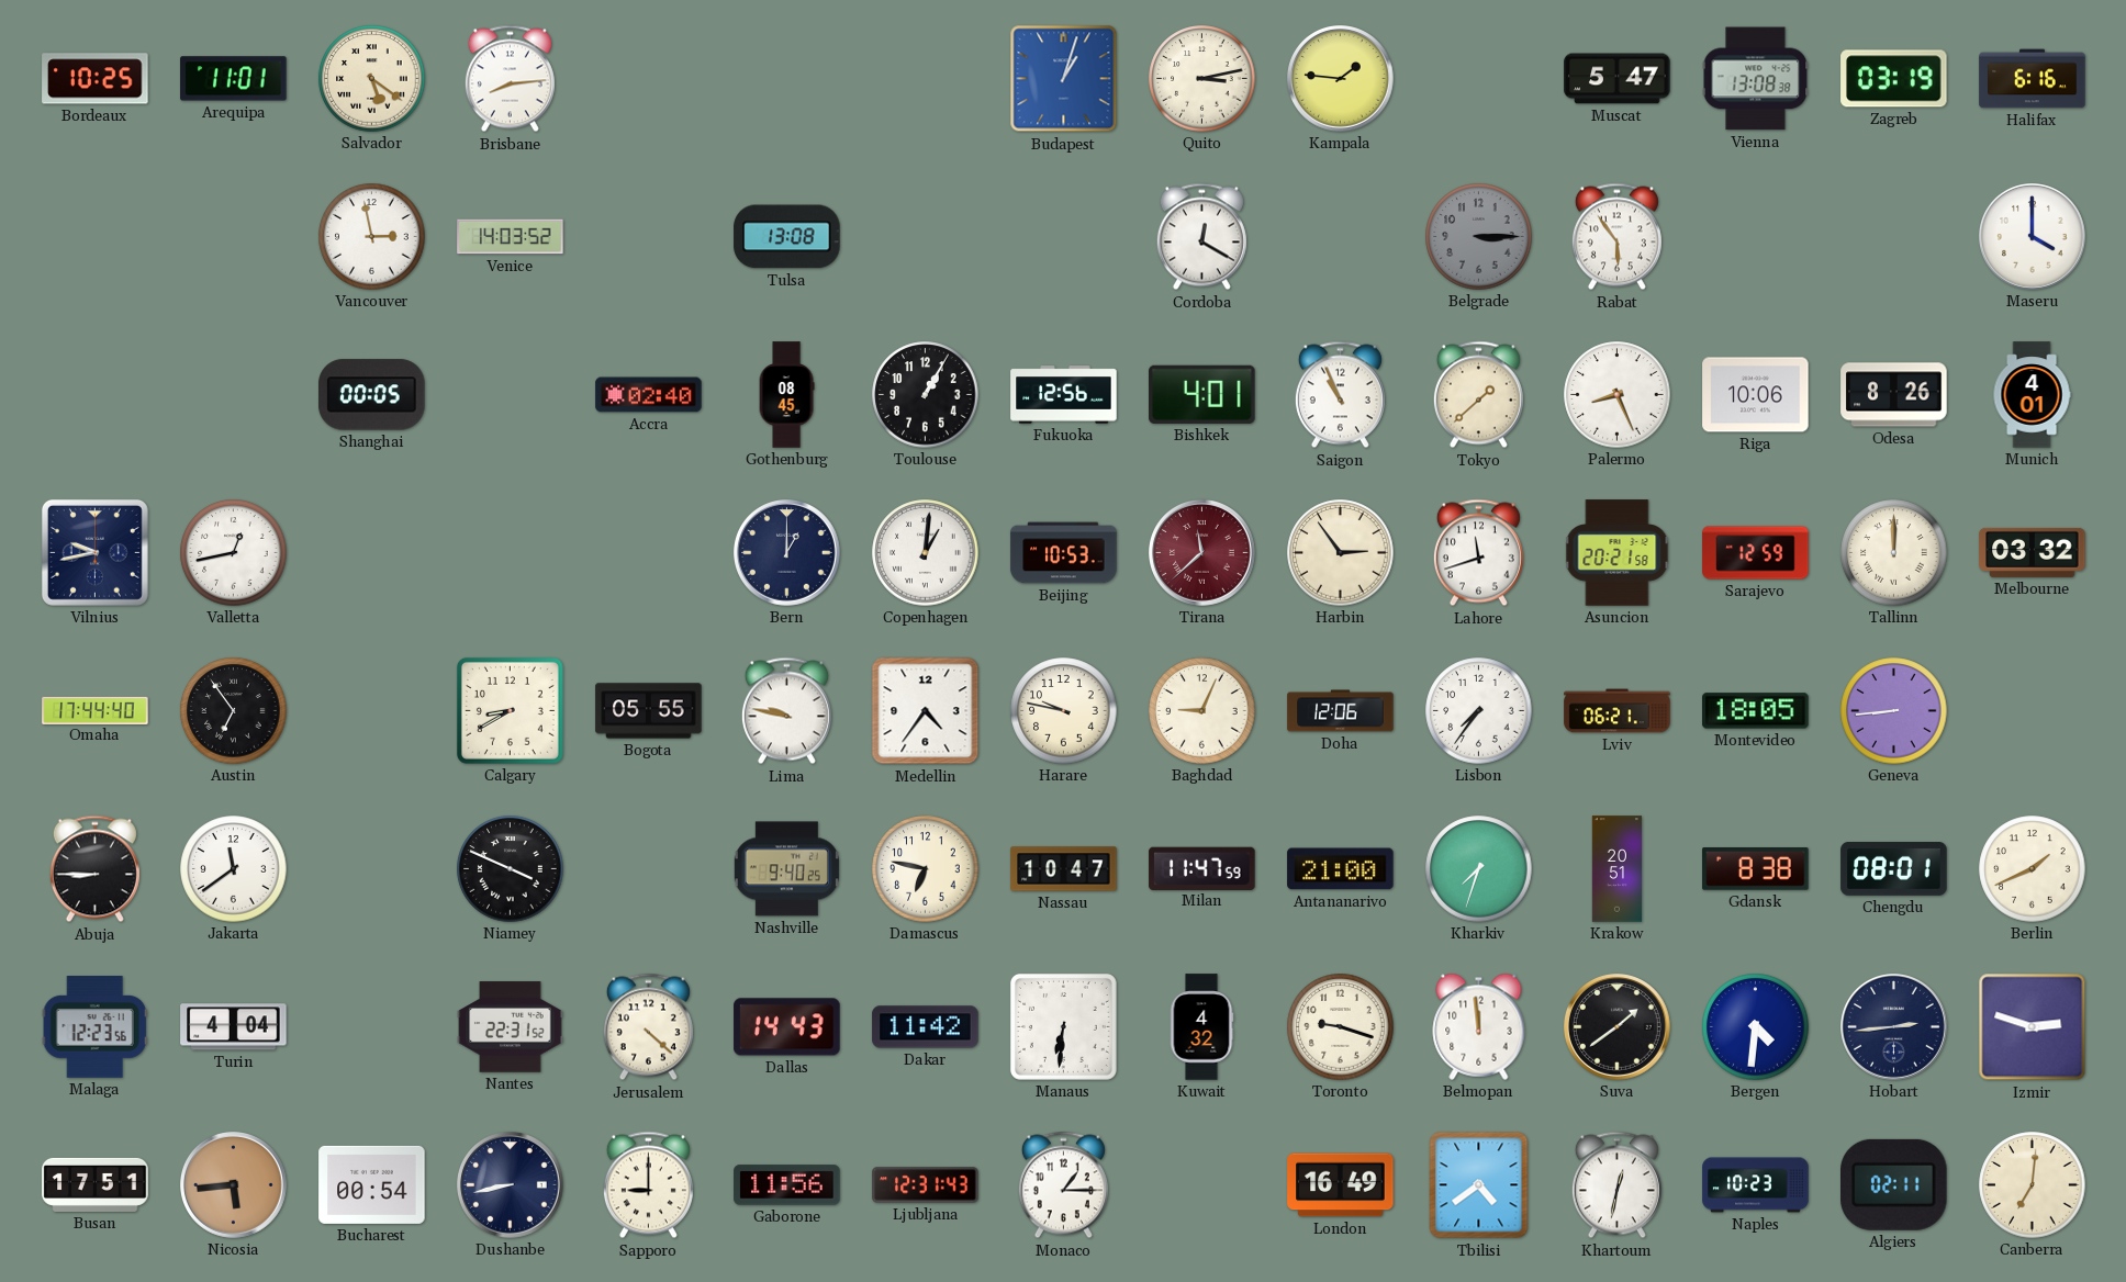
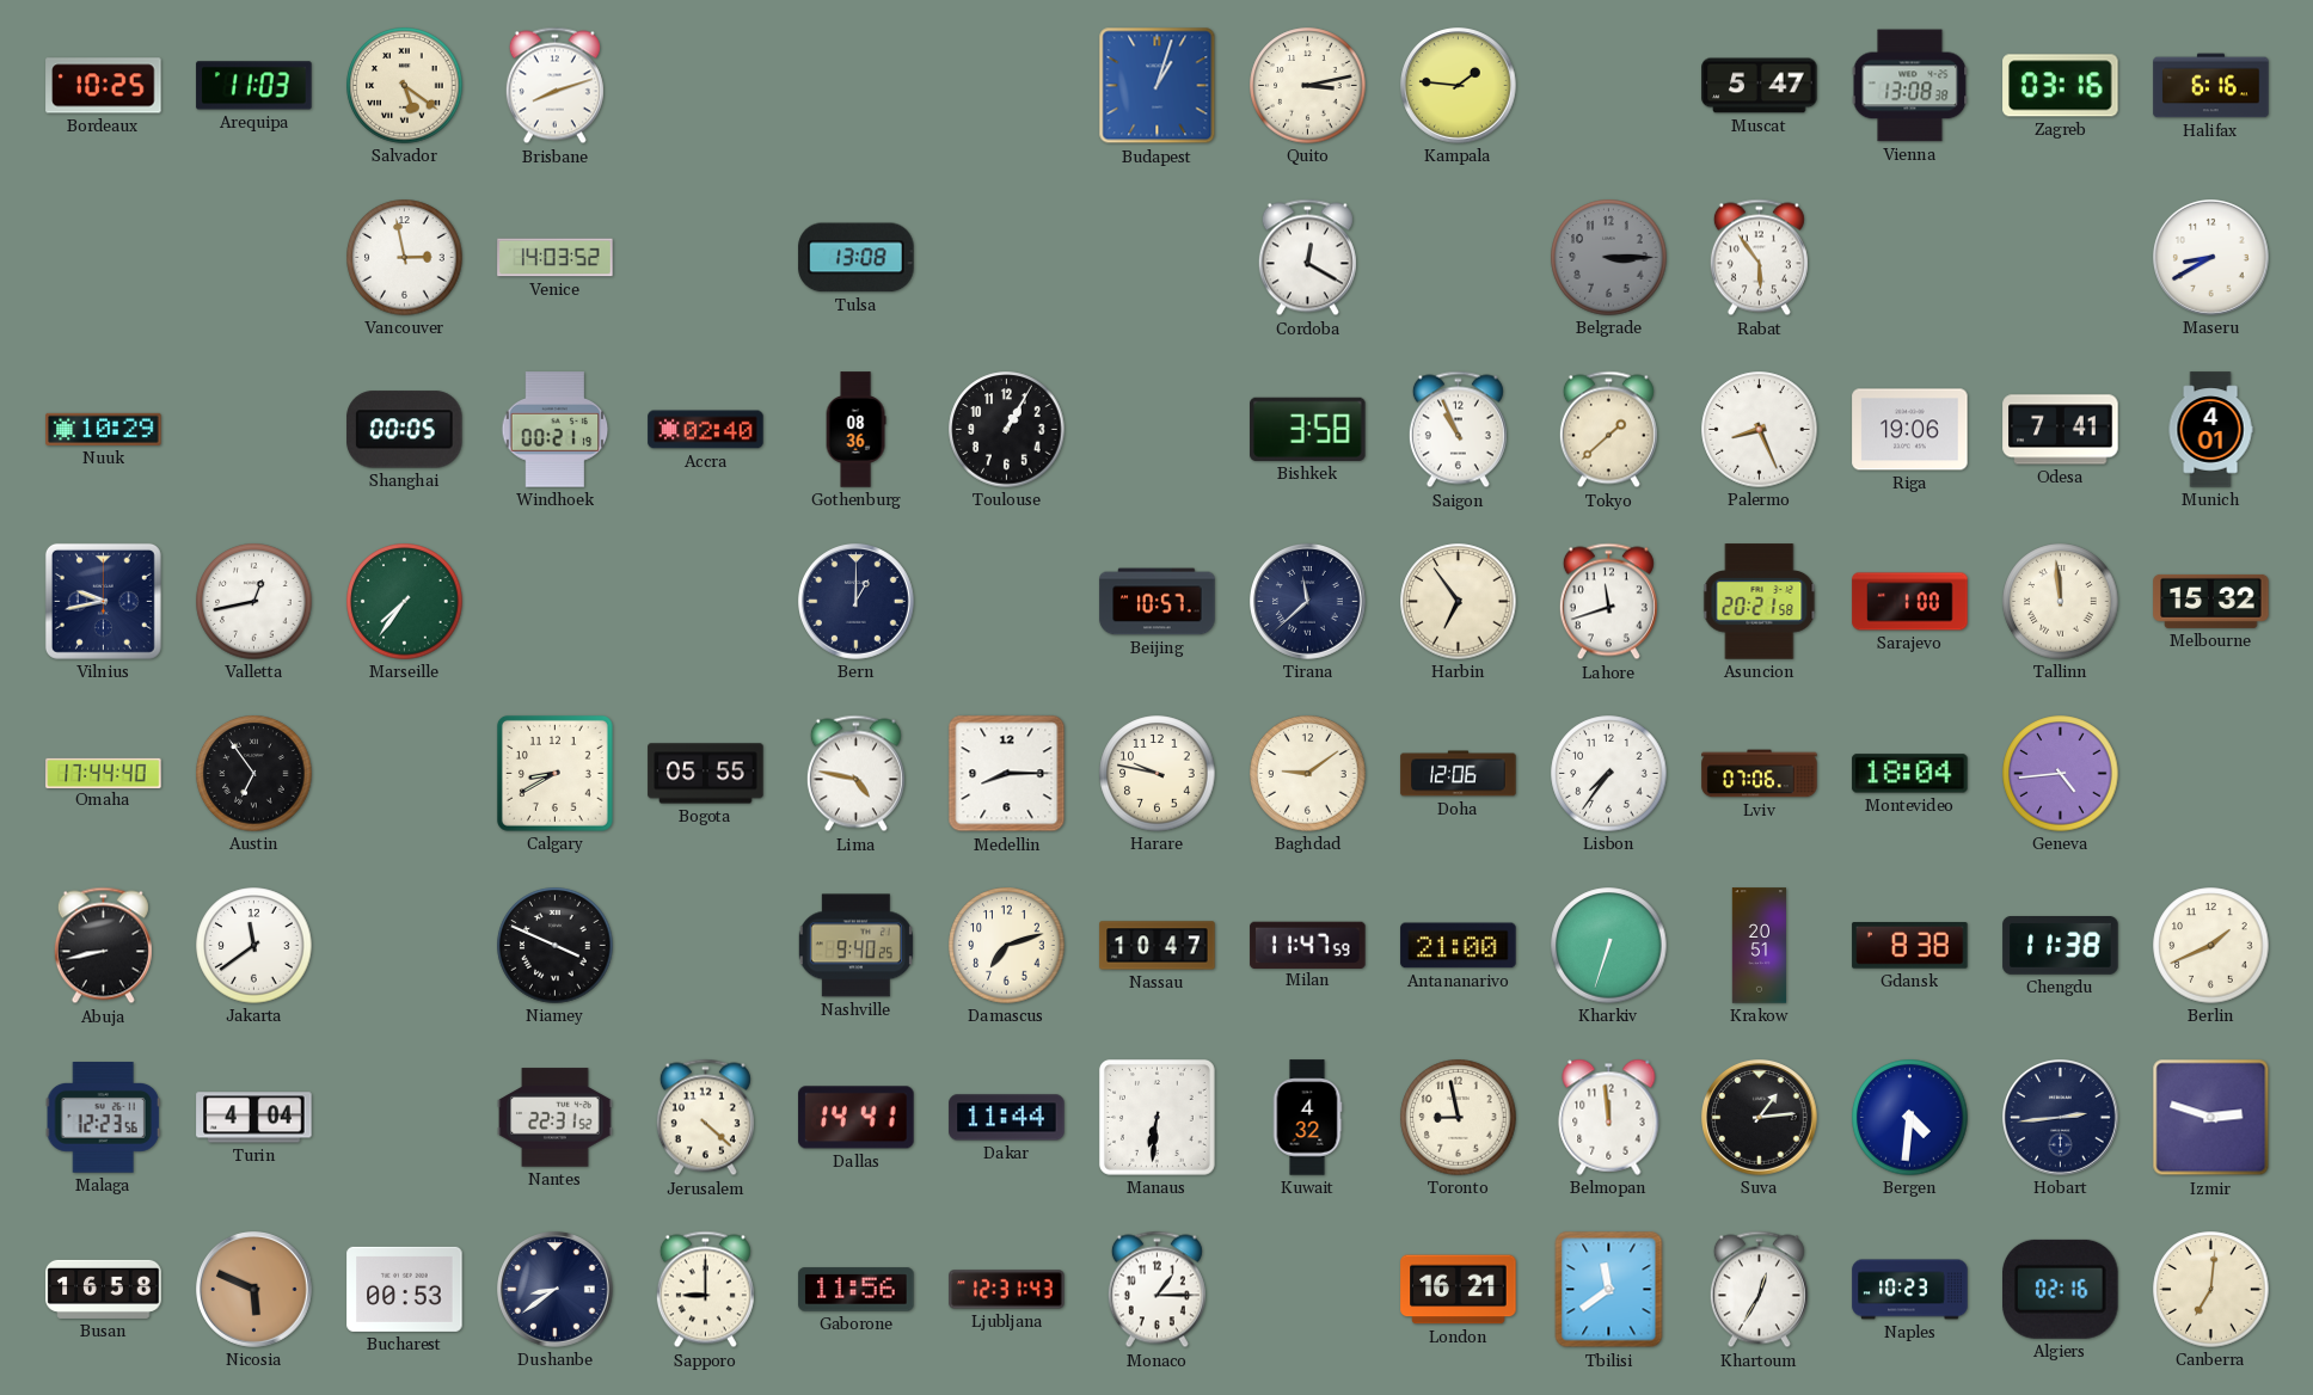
Arequipa: 11:01 -> 11:03 (254, 86)
Brisbane: 8:14 -> 8:12 (554, 86)
Zagreb: 03:19 -> 03:16 (2061, 86)
Maseru: 4:00 -> 8:40 (2211, 258)
Nuuk: none -> 10:29 (104, 429)
Windhoek: none -> 00:21 (556, 430)
Gothenburg: 08:45 -> 08:36 (855, 430)
Fukuoka: 12:56 -> none (1064, 395)
Bishkek: 4:01 -> 3:58 (1308, 429)
Riga: 10:06 -> 19:06 (1910, 430)
Odesa: 8:26 -> 7:41 (2061, 430)
Marseille: none -> 7:36 (405, 602)
Copenhagen: 1:01 -> none (926, 553)
Beijing: 10:53 -> 10:57 (1158, 602)
Tirana dial: burgundy -> navy (1308, 602)
Harbin: 2:54 -> 6:54 (1459, 602)
Sarajevo: 12:59 -> 1:00 (1910, 602)
Tallinn: 12:00 -> 11:59 (2061, 602)
Melbourne: 03:32 -> 15:32 (2211, 601)
Lima: 9:47 -> 4:47 (855, 774)
Medellin: 4:36 -> 8:15 (1007, 774)
Baghdad: 9:04 -> 9:09 (1308, 774)
Lviv: 06:21 -> 07:06 (1760, 774)
Montevideo: 18:05 -> 18:04 (1910, 774)
Geneva: 8:44 -> 4:44 (2061, 774)
Abuja: 8:45 -> 8:43 (103, 946)
Damascus: 6:47 -> 7:12 (1007, 946)
Kharkiv: 7:33 -> 6:33 (1609, 946)
Chengdu: 08:01 -> 11:38 (2061, 946)
Dallas: 14:43 -> 14:41 (857, 1118)
Dakar: 11:42 -> 11:44 (1007, 1118)
Toronto: 9:18 -> 8:58 (1459, 1118)
Suva: 1:39 -> 1:14 (1760, 1118)
Busan: 17:51 -> 16:58 (104, 1289)
Nicosia: 5:44 -> 5:49 (254, 1290)
Bucharest: 00:54 -> 00:53 (405, 1289)
Dushanbe: 8:43 -> 8:39 (556, 1290)
London: 16:49 -> 16:21 (1459, 1290)
Tbilisi: 4:39 -> 11:39 (1609, 1290)
Khartoum: 12:32 -> 12:35 (1759, 1290)
Algiers: 02:11 -> 02:16 (2061, 1289)
